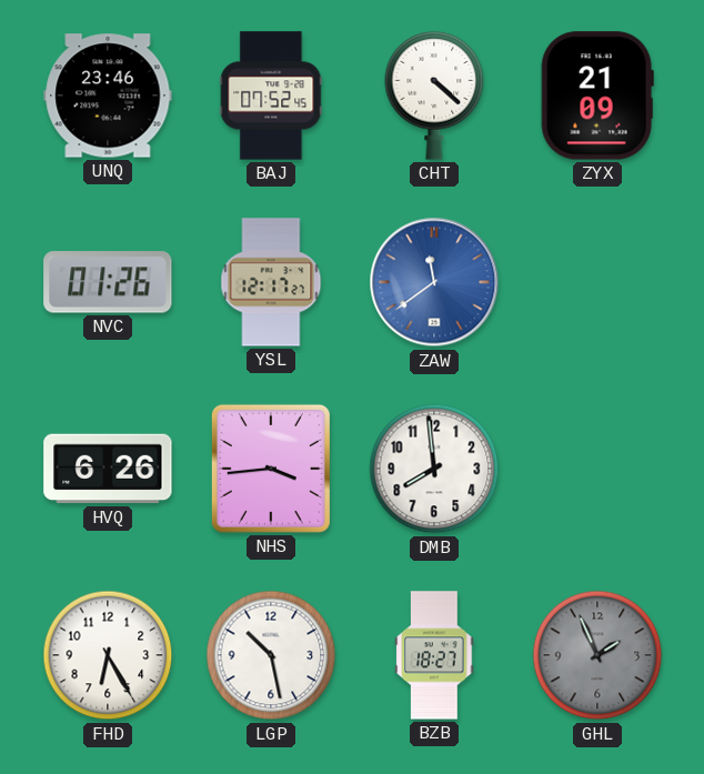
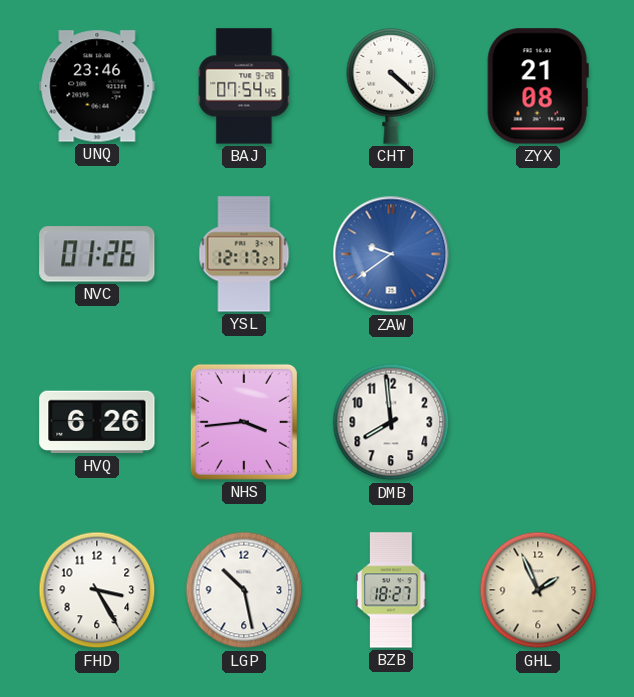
BAJ: 07:52 -> 07:54 (244, 86)
ZYX: 21:09 -> 21:08 (538, 86)
ZAW: 11:39 -> 9:39 (391, 254)
FHD: 6:25 -> 3:25 (97, 590)
GHL dial: grey -> cream (538, 590)
